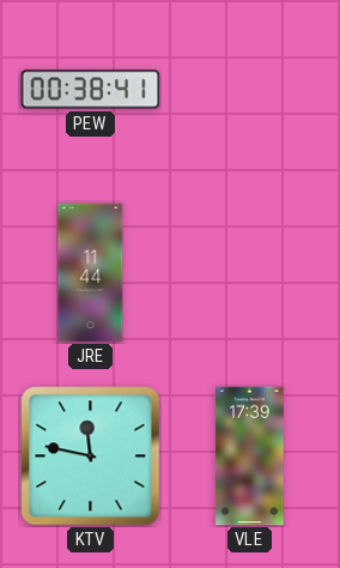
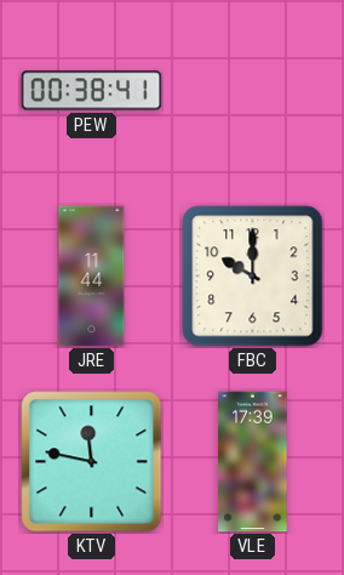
FBC: none -> 10:00 (253, 277)
